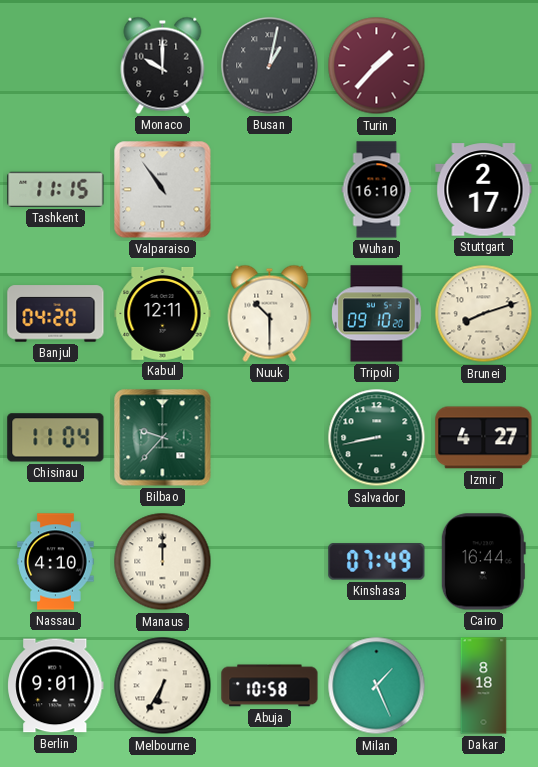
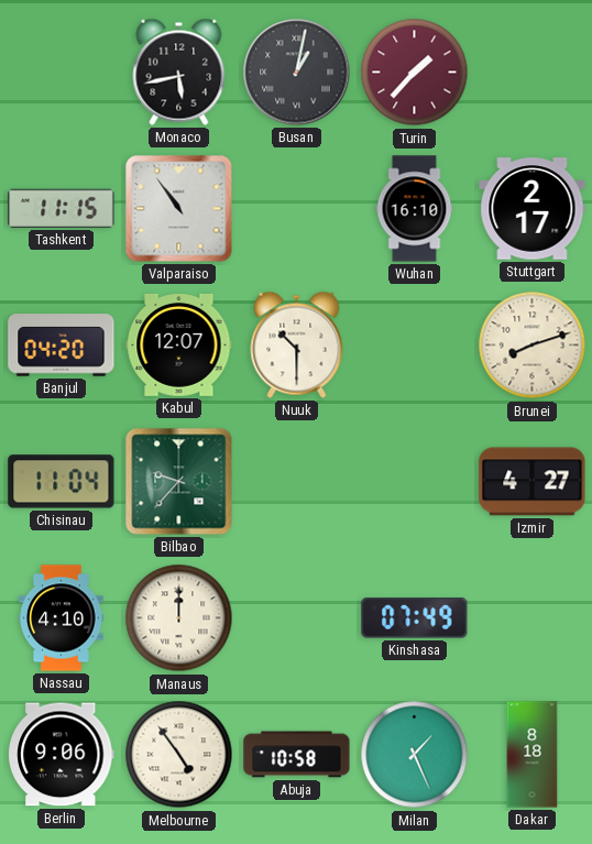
Monaco: 10:00 -> 5:43 (179, 72)
Kabul: 12:11 -> 12:07 (179, 344)
Tripoli: 09:10 -> none (377, 314)
Salvador: 8:43 -> none (377, 438)
Cairo: 16:44 -> none (483, 562)
Berlin: 9:01 -> 9:06 (62, 755)
Melbourne: 6:35 -> 4:54 (179, 755)
